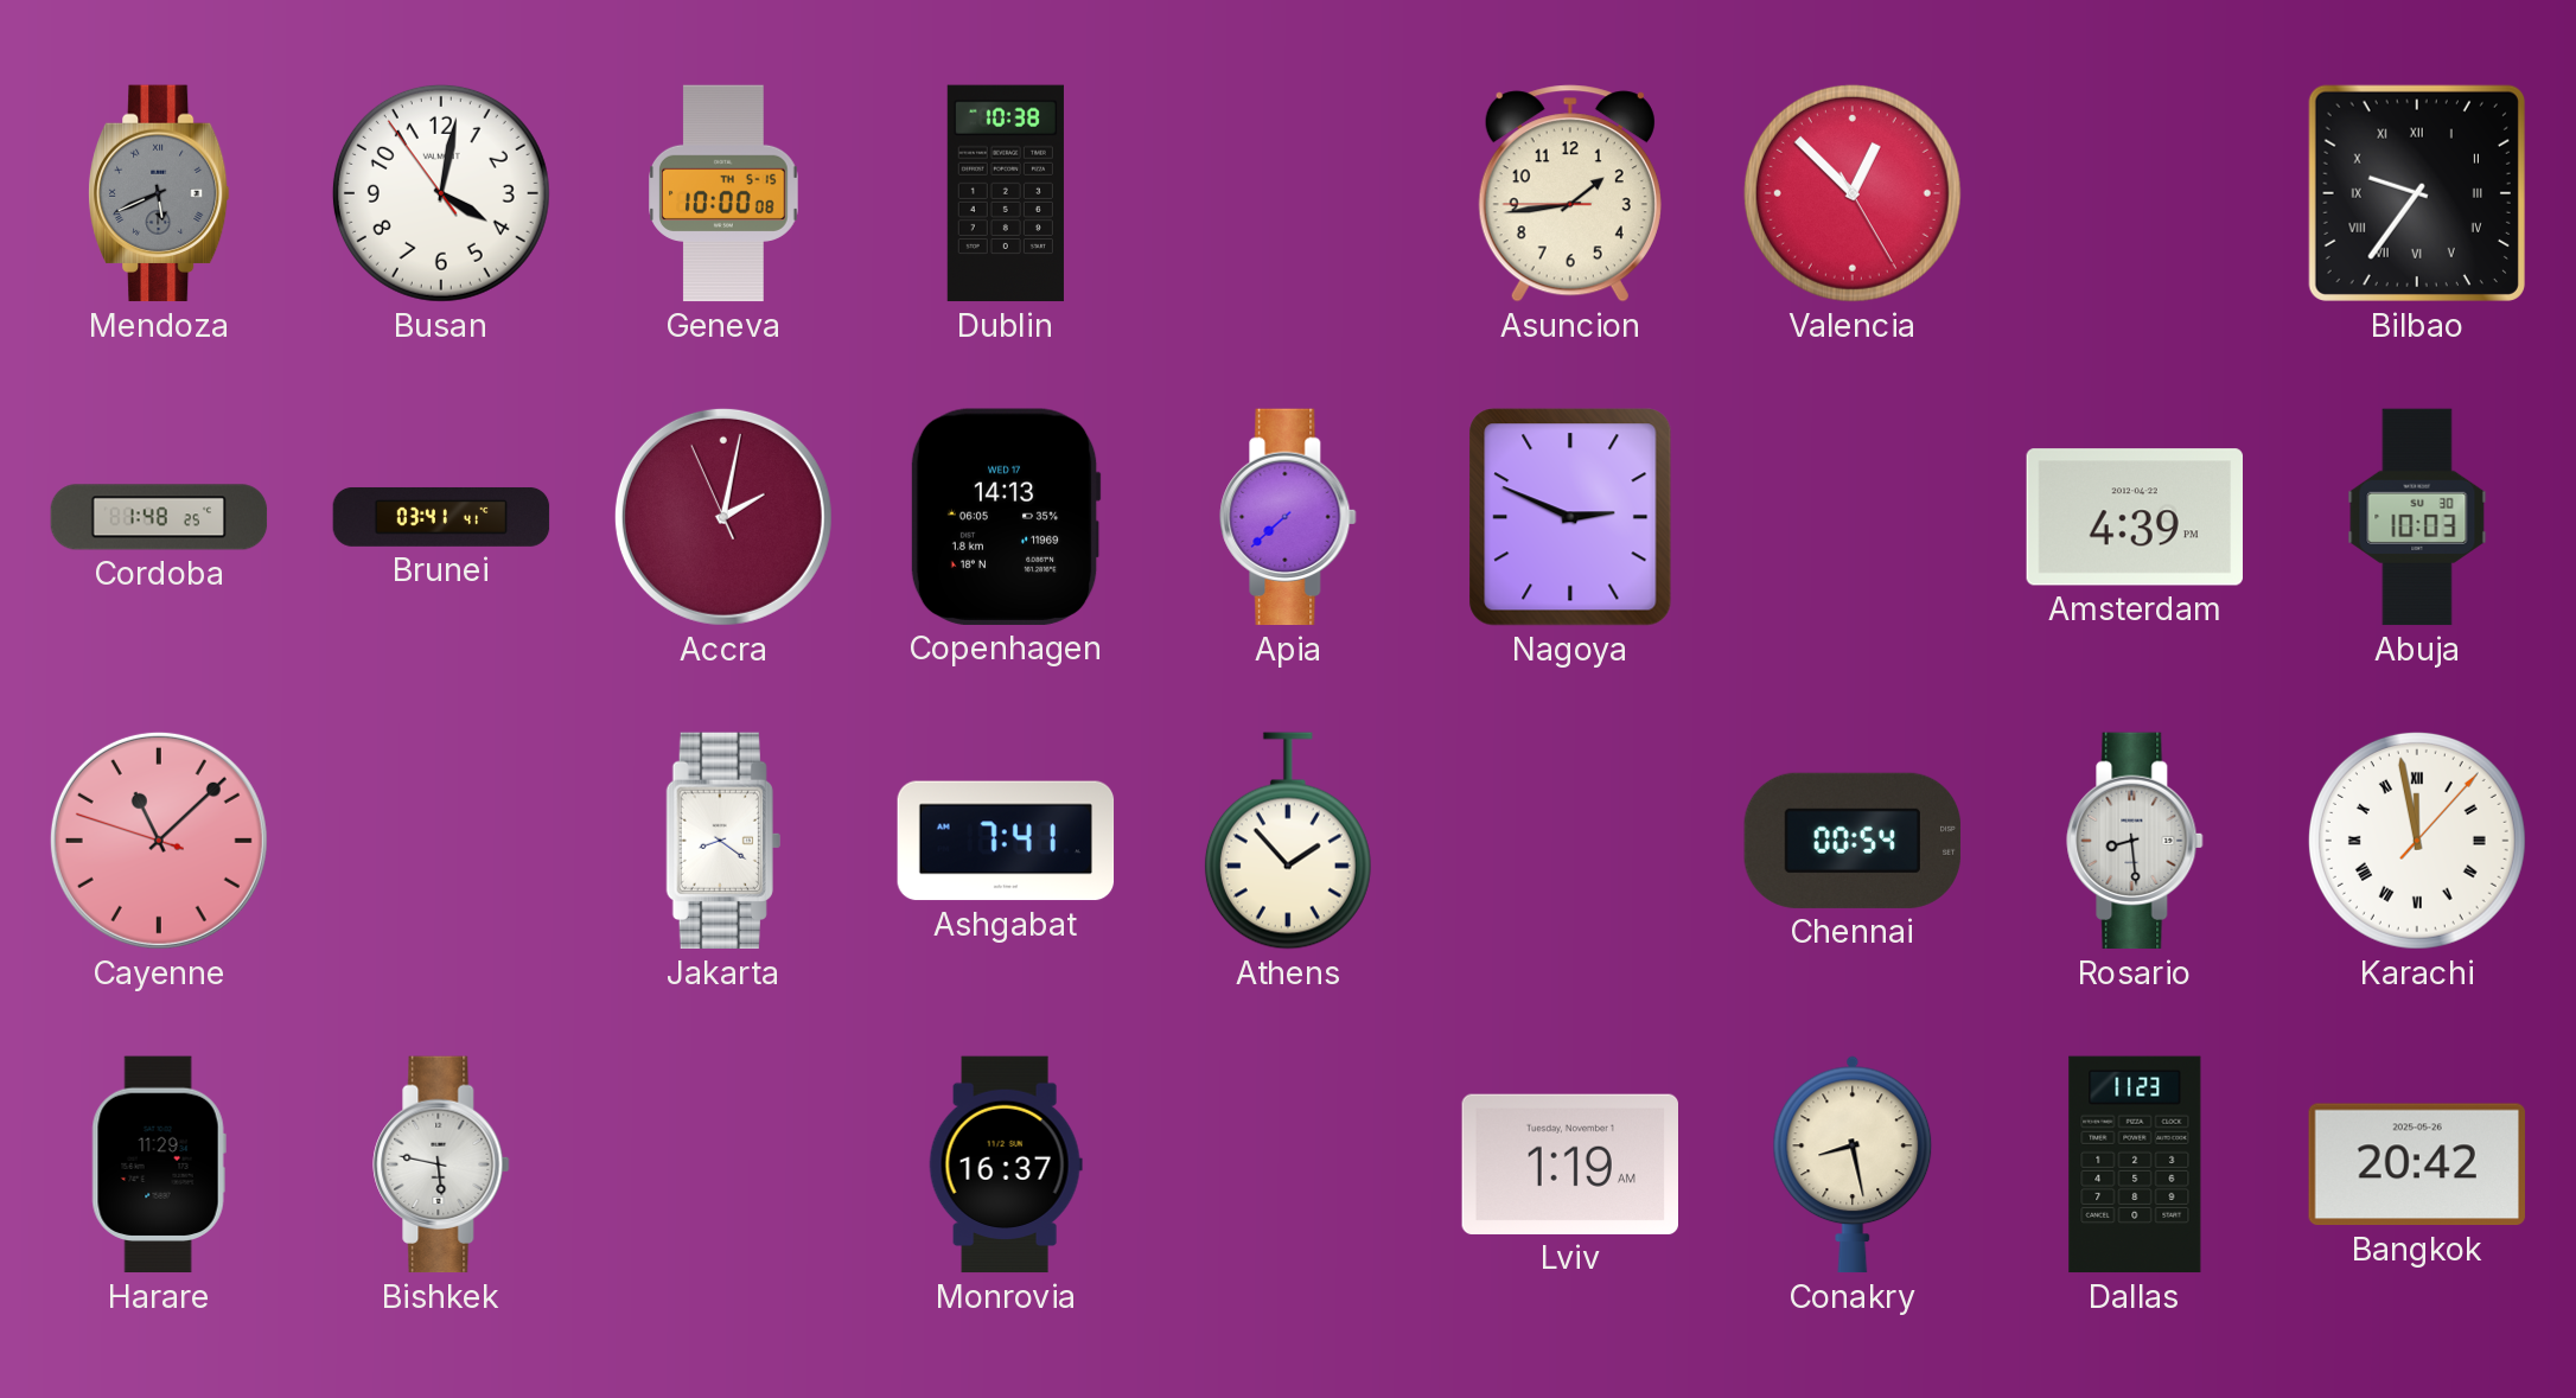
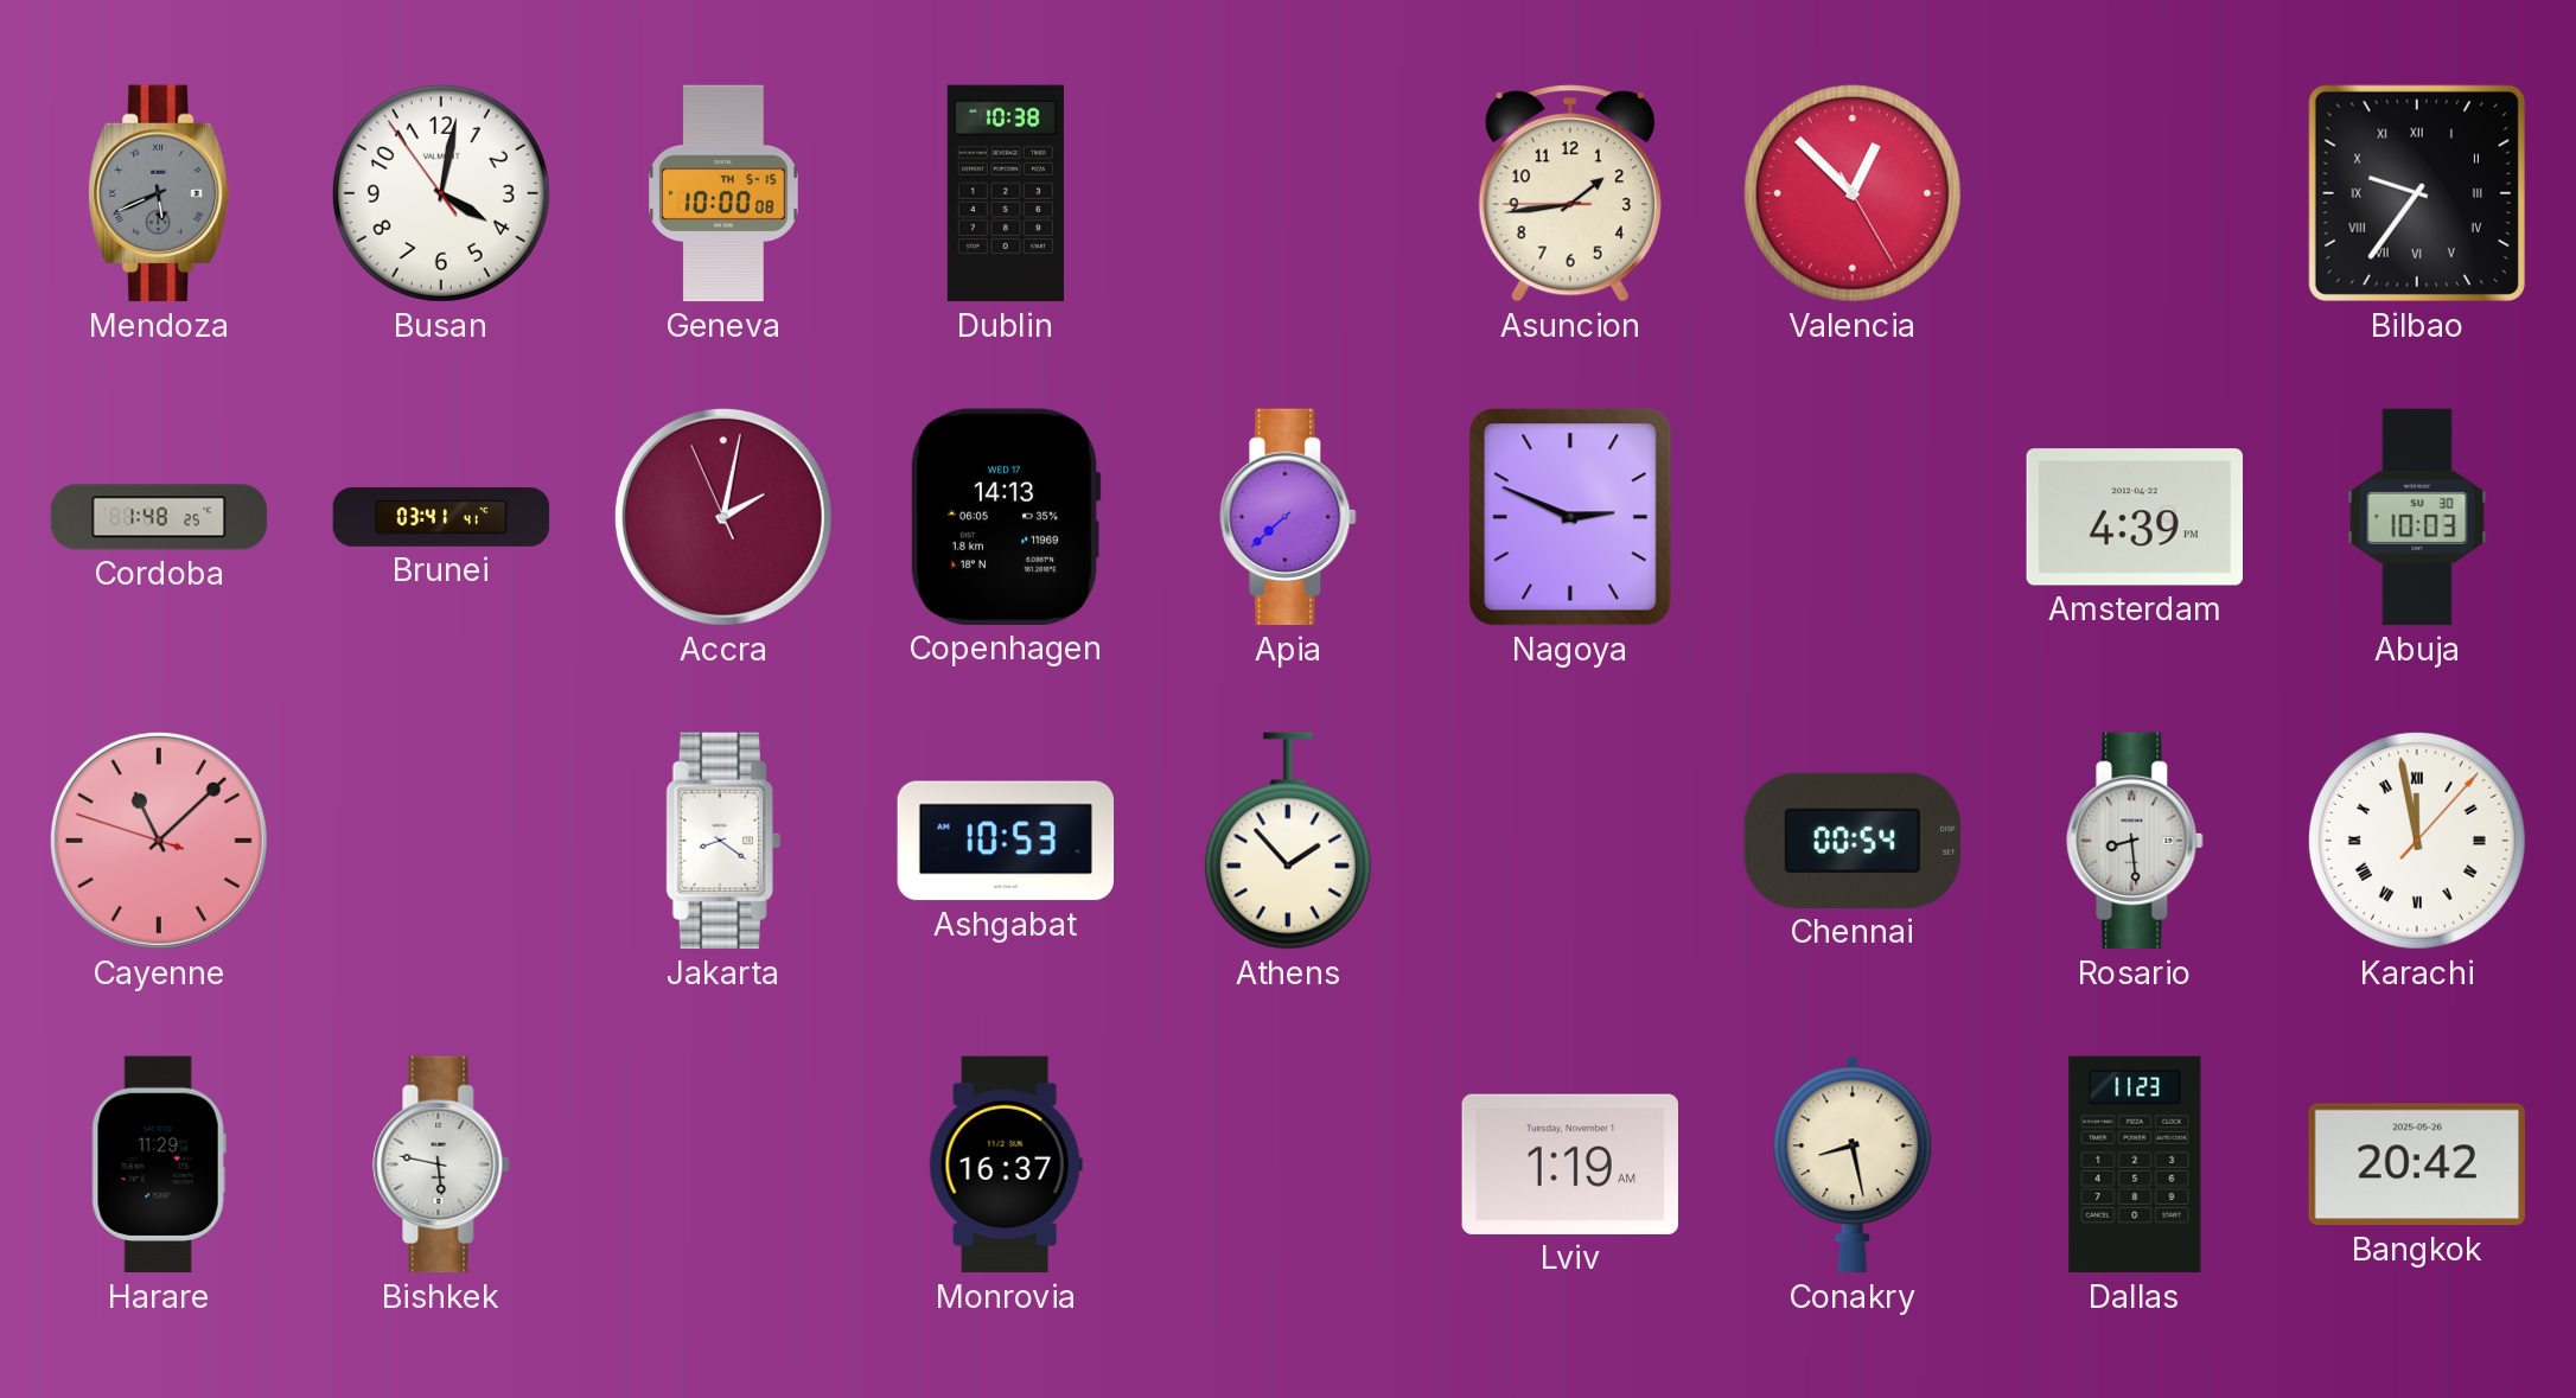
Ashgabat: 7:41 -> 10:53 (1006, 841)
